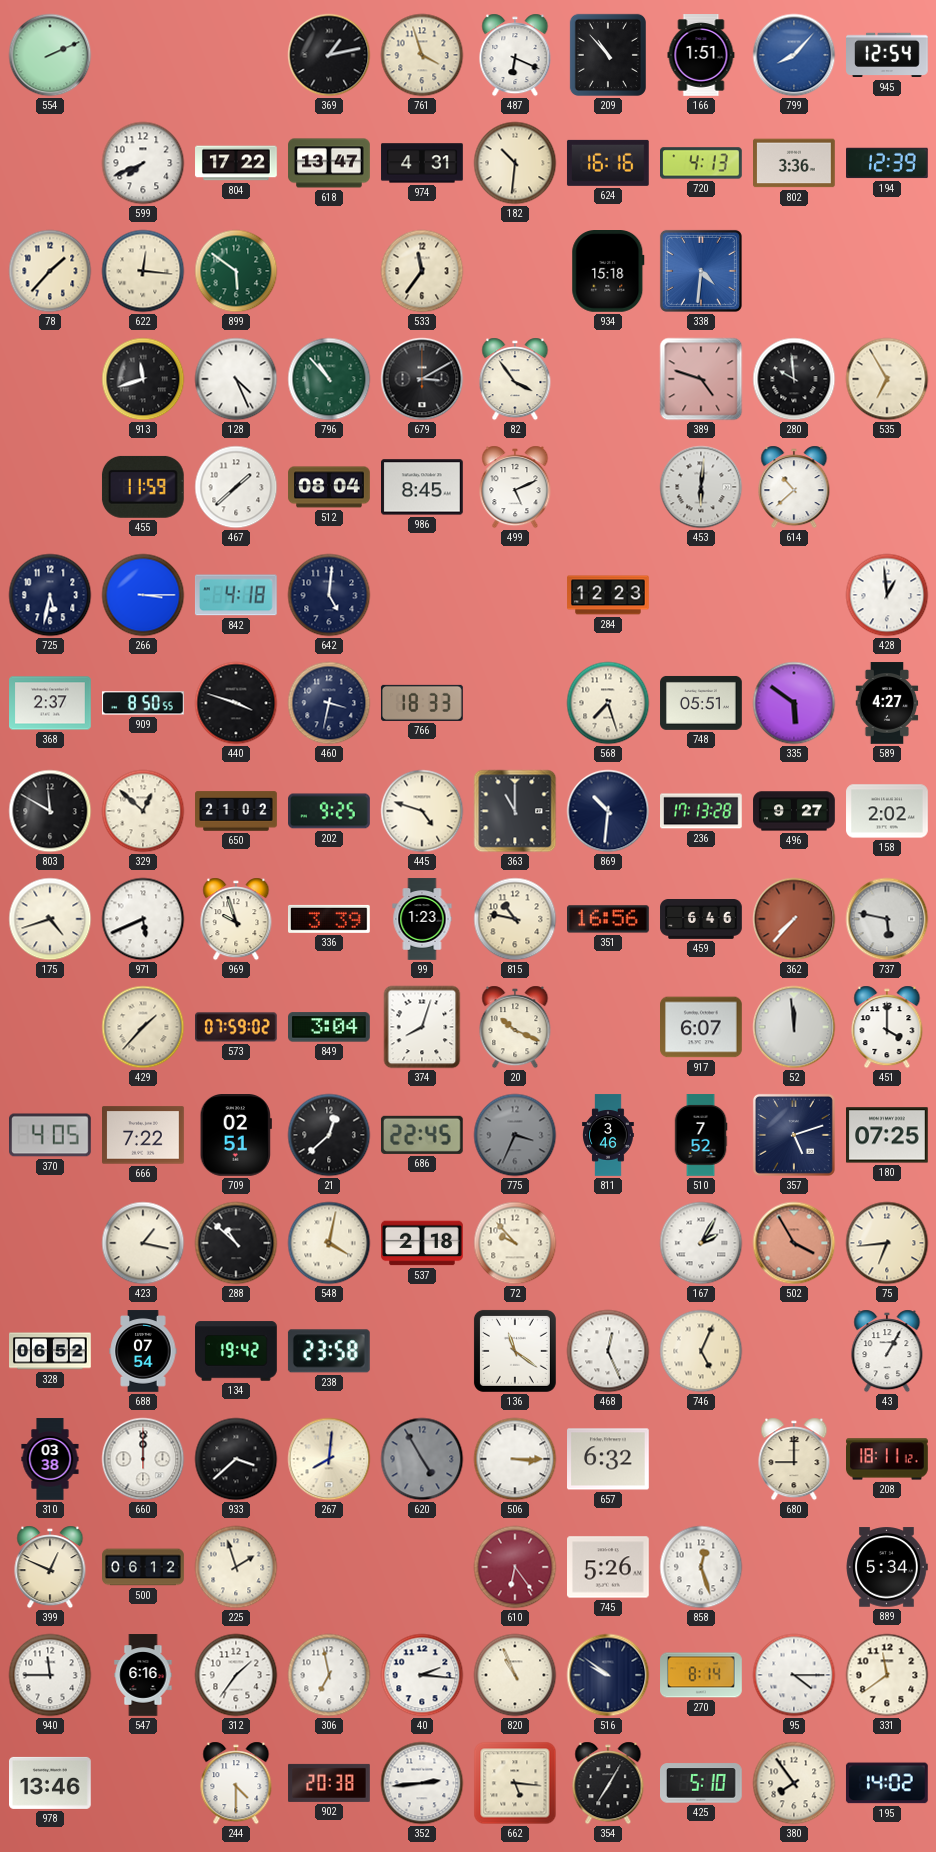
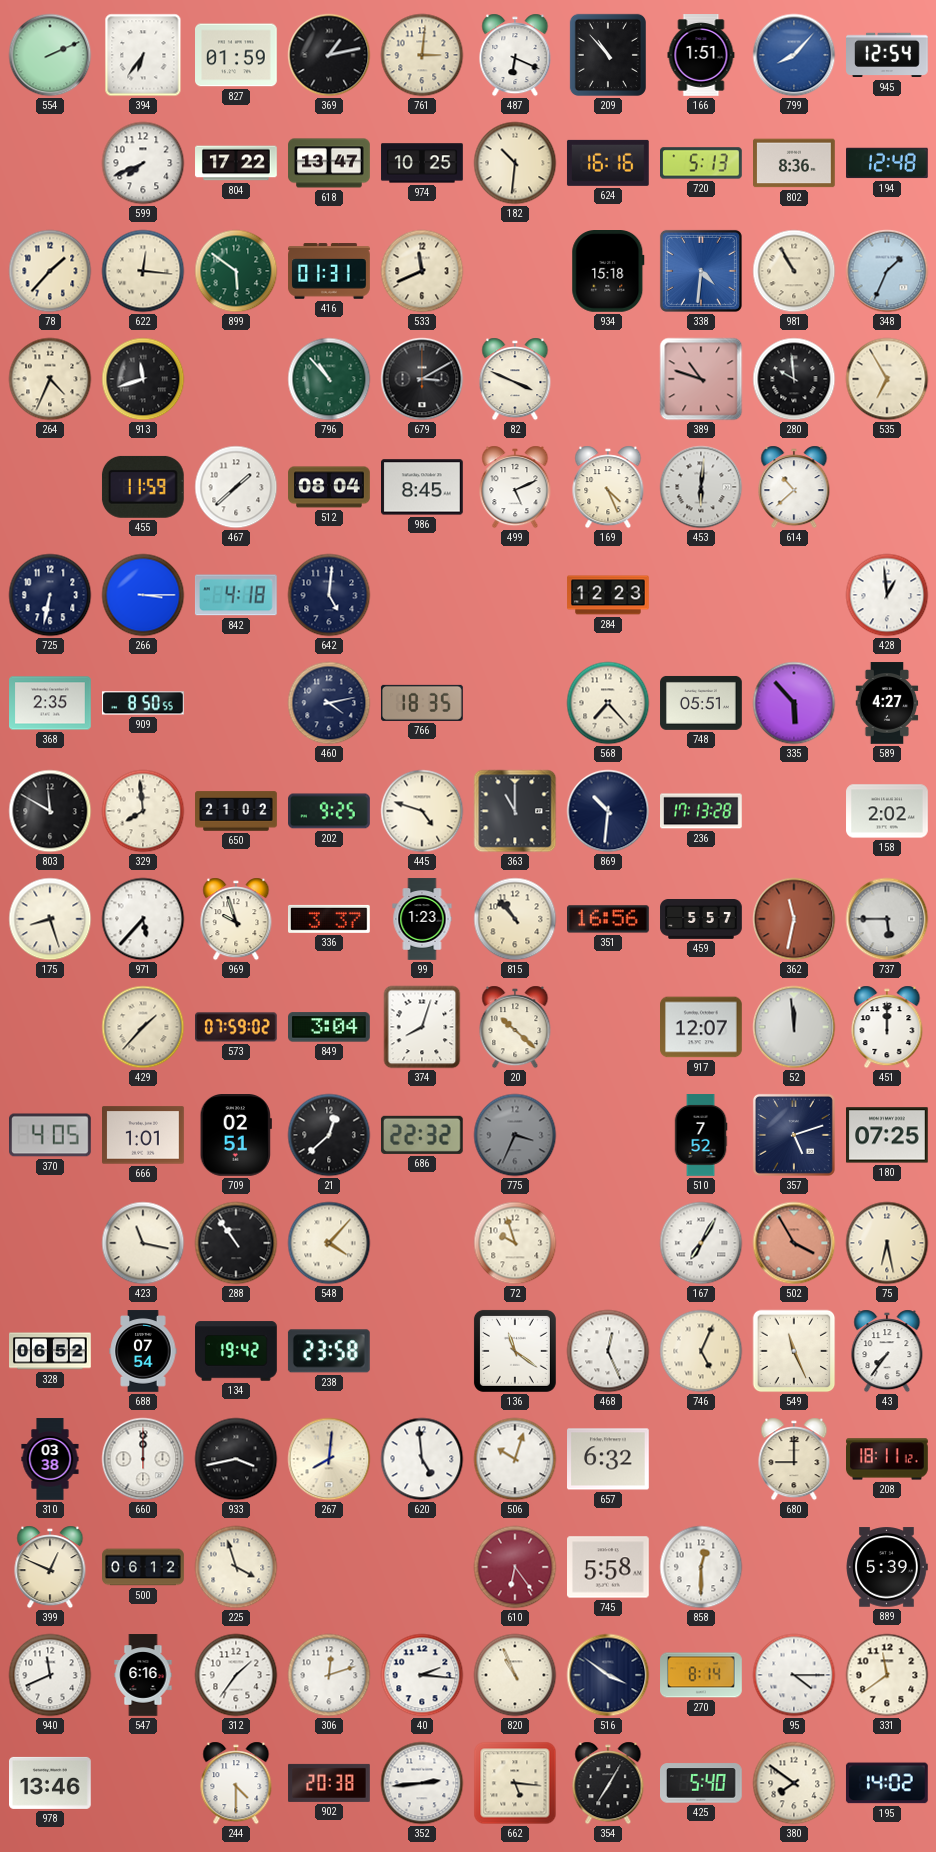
394: none -> 6:36 (143, 55)
827: none -> 01:59 (237, 55)
761: 3:57 -> 3:01 (422, 55)
974: 4:31 -> 10:25 (422, 163)
720: 4:13 -> 5:13 (702, 163)
802: 3:36 -> 8:36 (795, 163)
194: 12:39 -> 12:48 (888, 163)
416: none -> 01:31 (329, 271)
533: 11:36 -> 11:41 (422, 271)
981: none -> 10:55 (794, 271)
348: none -> 1:34 (887, 271)
264: none -> 4:34 (50, 379)
128: 4:26 -> none (236, 379)
82: 3:54 -> 3:49 (515, 379)
389: 4:48 -> 10:48 (701, 379)
169: none -> 4:26 (608, 487)
725: 5:32 -> 6:32 (50, 595)
368: 2:37 -> 2:35 (50, 703)
440: 3:48 -> none (236, 703)
460: 3:32 -> 4:13 (329, 703)
766: 18:33 -> 18:35 (422, 703)
568: 7:27 -> 7:23 (608, 703)
335: 5:51 -> 5:53 (794, 703)
329: 12:52 -> 7:59 (143, 811)
496: 9:27 -> none (794, 811)
175: 4:42 -> 8:27 (50, 919)
971: 5:41 -> 5:37 (143, 919)
336: 3:39 -> 3:37 (330, 919)
815: 10:47 -> 10:53 (515, 919)
459: 6:46 -> 5:57 (701, 919)
362: 7:37 -> 11:32 (794, 919)
737: 5:47 -> 5:45 (887, 919)
20: 10:19 -> 10:22 (515, 1027)
917: 6:07 -> 12:07 (702, 1027)
451: 4:00 -> 12:00 (887, 1027)
666: 7:22 -> 1:01 (143, 1135)
686: 22:45 -> 22:32 (422, 1135)
811: 3:46 -> none (608, 1135)
423: 1:17 -> 11:17 (143, 1243)
288: 10:52 -> 10:54 (236, 1243)
548: 4:02 -> 4:07 (329, 1243)
537: 2:18 -> none (422, 1243)
72: 9:53 -> 9:57 (515, 1243)
167: 2:05 -> 7:05 (701, 1243)
75: 6:44 -> 6:28 (887, 1243)
549: none -> 11:26 (794, 1351)
43: 1:05 -> 7:36 (887, 1351)
933: 3:38 -> 3:43 (236, 1459)
620: 4:55 -> 4:59 (422, 1459)
620 dial: grey -> white (422, 1459)
506: 3:15 -> 10:03 (515, 1459)
225: 1:57 -> 3:57 (236, 1567)
745: 5:26 -> 5:58 (609, 1567)
858: 12:27 -> 12:30 (701, 1567)
889: 5:34 -> 5:39 (887, 1567)
940: 11:45 -> 11:41 (50, 1675)
306: 6:58 -> 12:12 (329, 1675)
516: 9:51 -> 3:51 (608, 1675)
425: 5:10 -> 5:40 (702, 1783)
380: 7:54 -> 7:51 (794, 1783)
